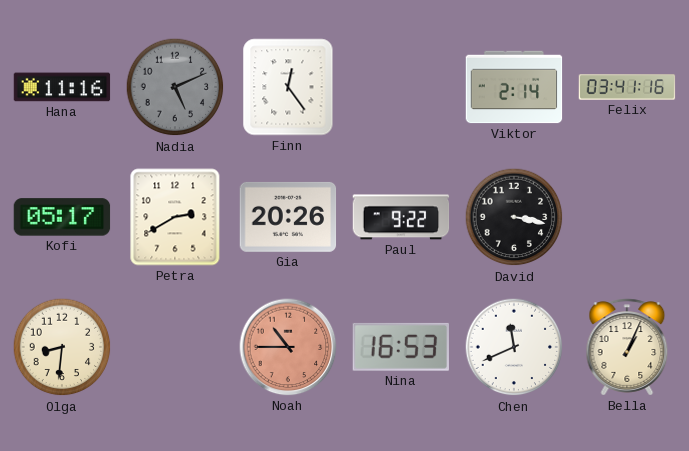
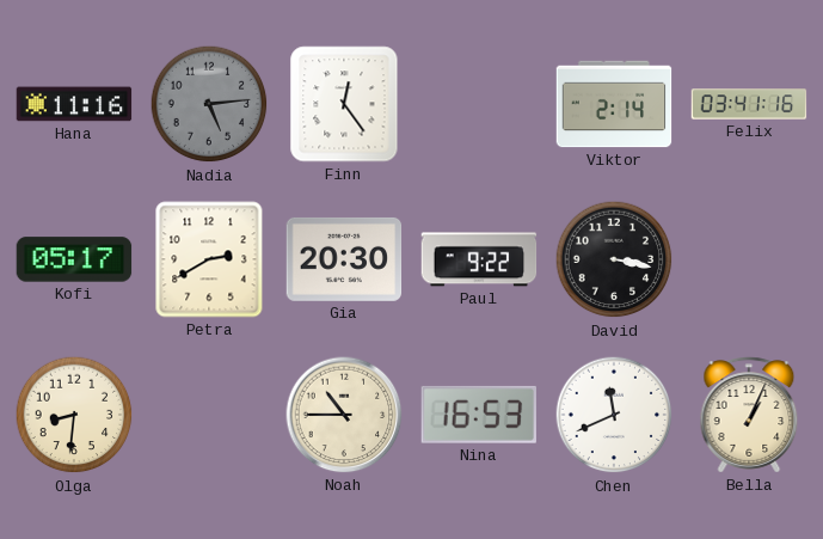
Nadia: 5:11 -> 5:14 (209, 104)
Gia: 20:26 -> 20:30 (344, 259)
Noah dial: salmon -> cream (344, 415)
